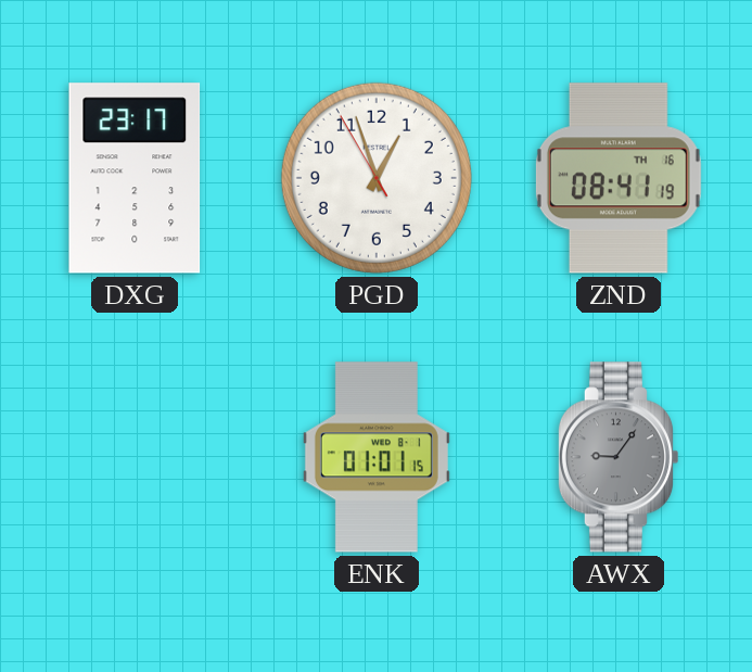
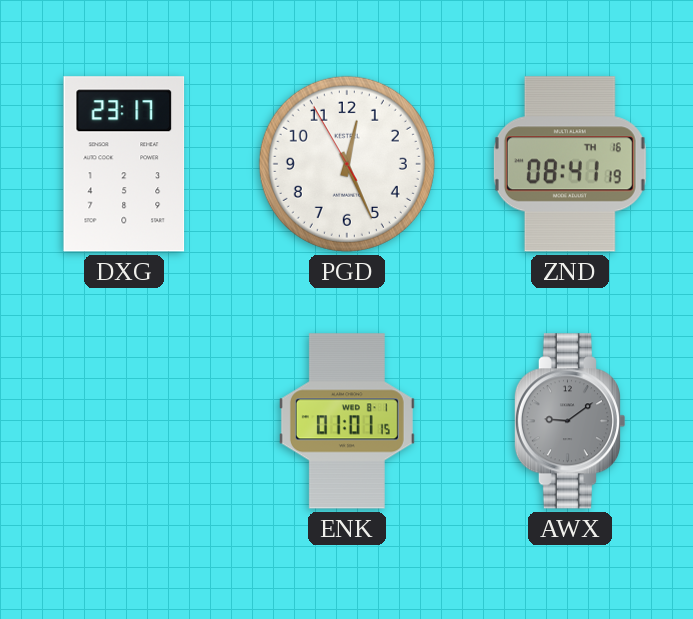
PGD: 12:56 -> 12:25 (347, 164)
AWX: 9:06 -> 9:09 (569, 421)
